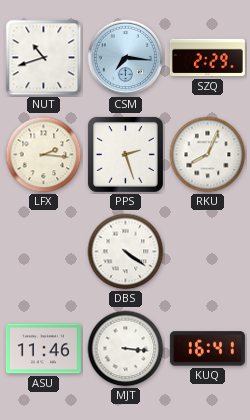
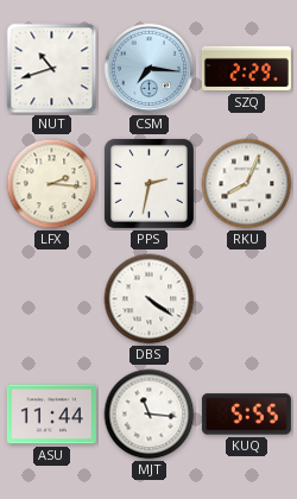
PPS: 2:27 -> 2:32 (148, 183)
ASU: 11:46 -> 11:44 (51, 415)
MJT: 3:16 -> 11:16 (150, 415)
KUQ: 16:41 -> 5:55 (246, 415)
